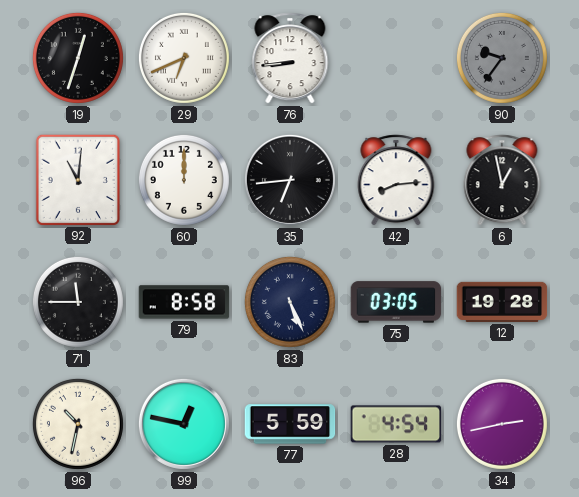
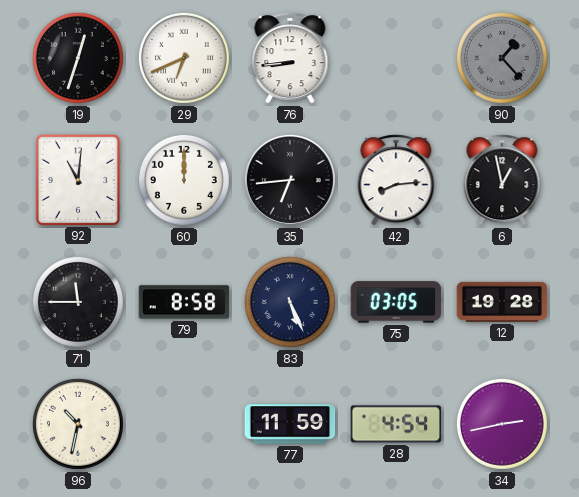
90: 9:36 -> 1:23 (502, 58)
99: 12:47 -> none (184, 424)
77: 5:59 -> 11:59 (290, 424)
